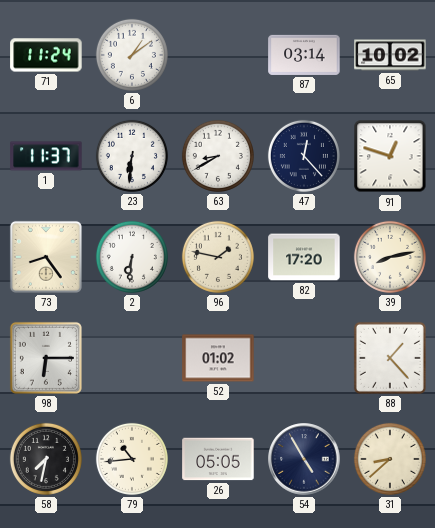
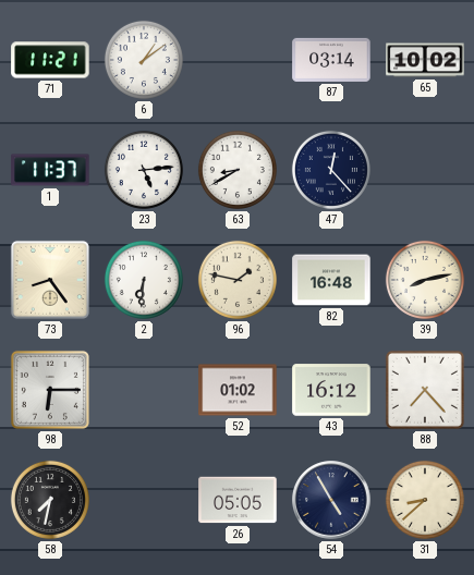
71: 11:24 -> 11:21 (50, 60)
23: 6:31 -> 5:14 (144, 170)
91: 12:48 -> none (390, 156)
82: 17:20 -> 16:48 (331, 280)
43: none -> 16:12 (331, 390)
88: 1:23 -> 7:23 (425, 390)
79: 10:44 -> none (132, 459)
